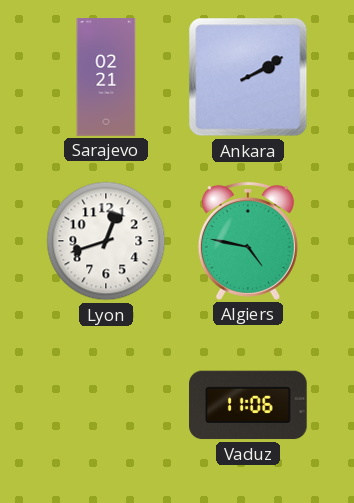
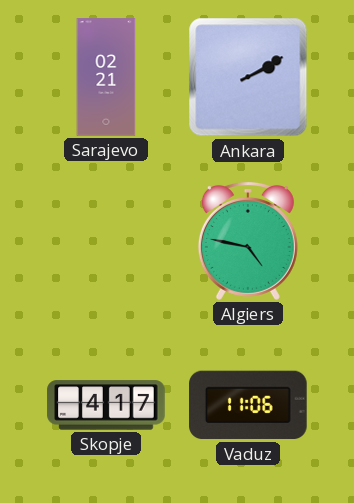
Lyon: 12:42 -> none (106, 241)
Skopje: none -> 4:17 (106, 405)
